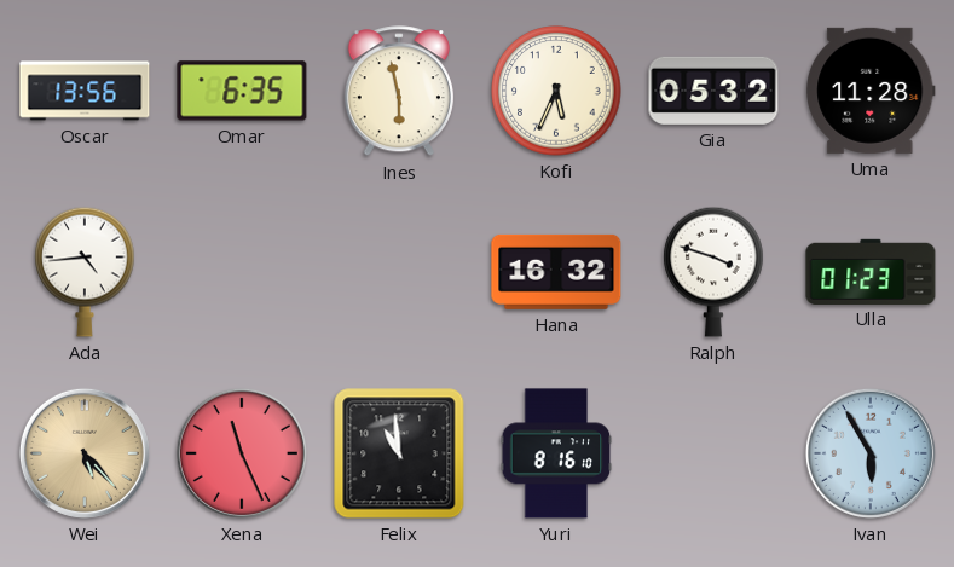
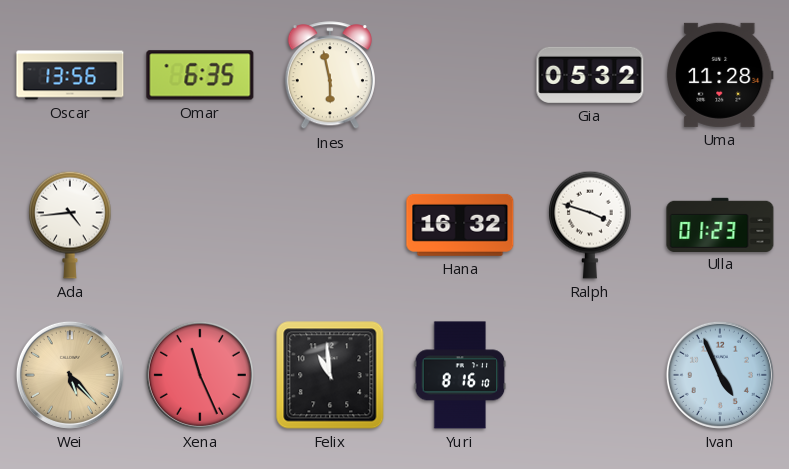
Kofi: 5:34 -> none (556, 91)
Ivan: 5:55 -> 4:56 (720, 375)
